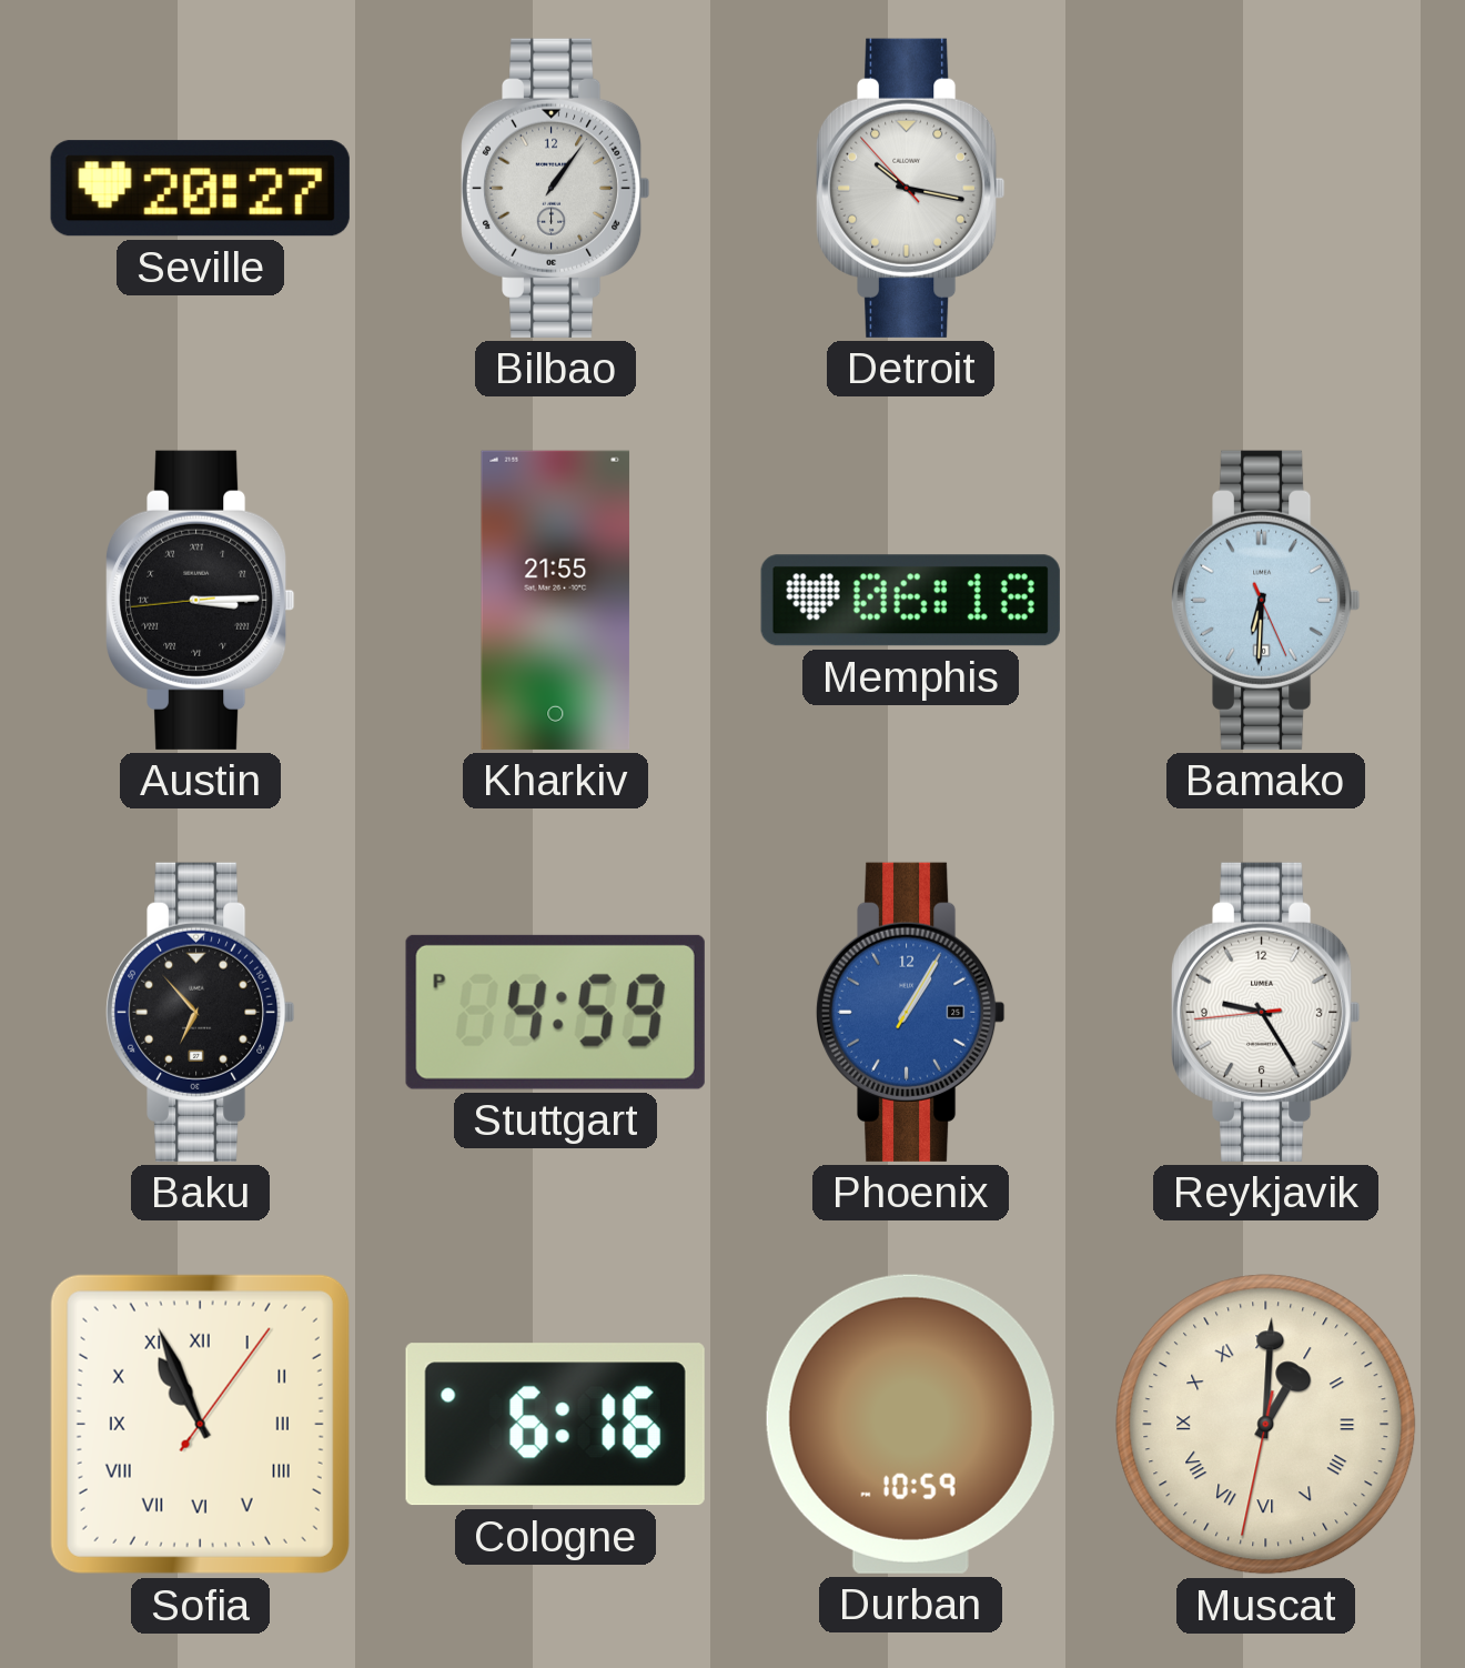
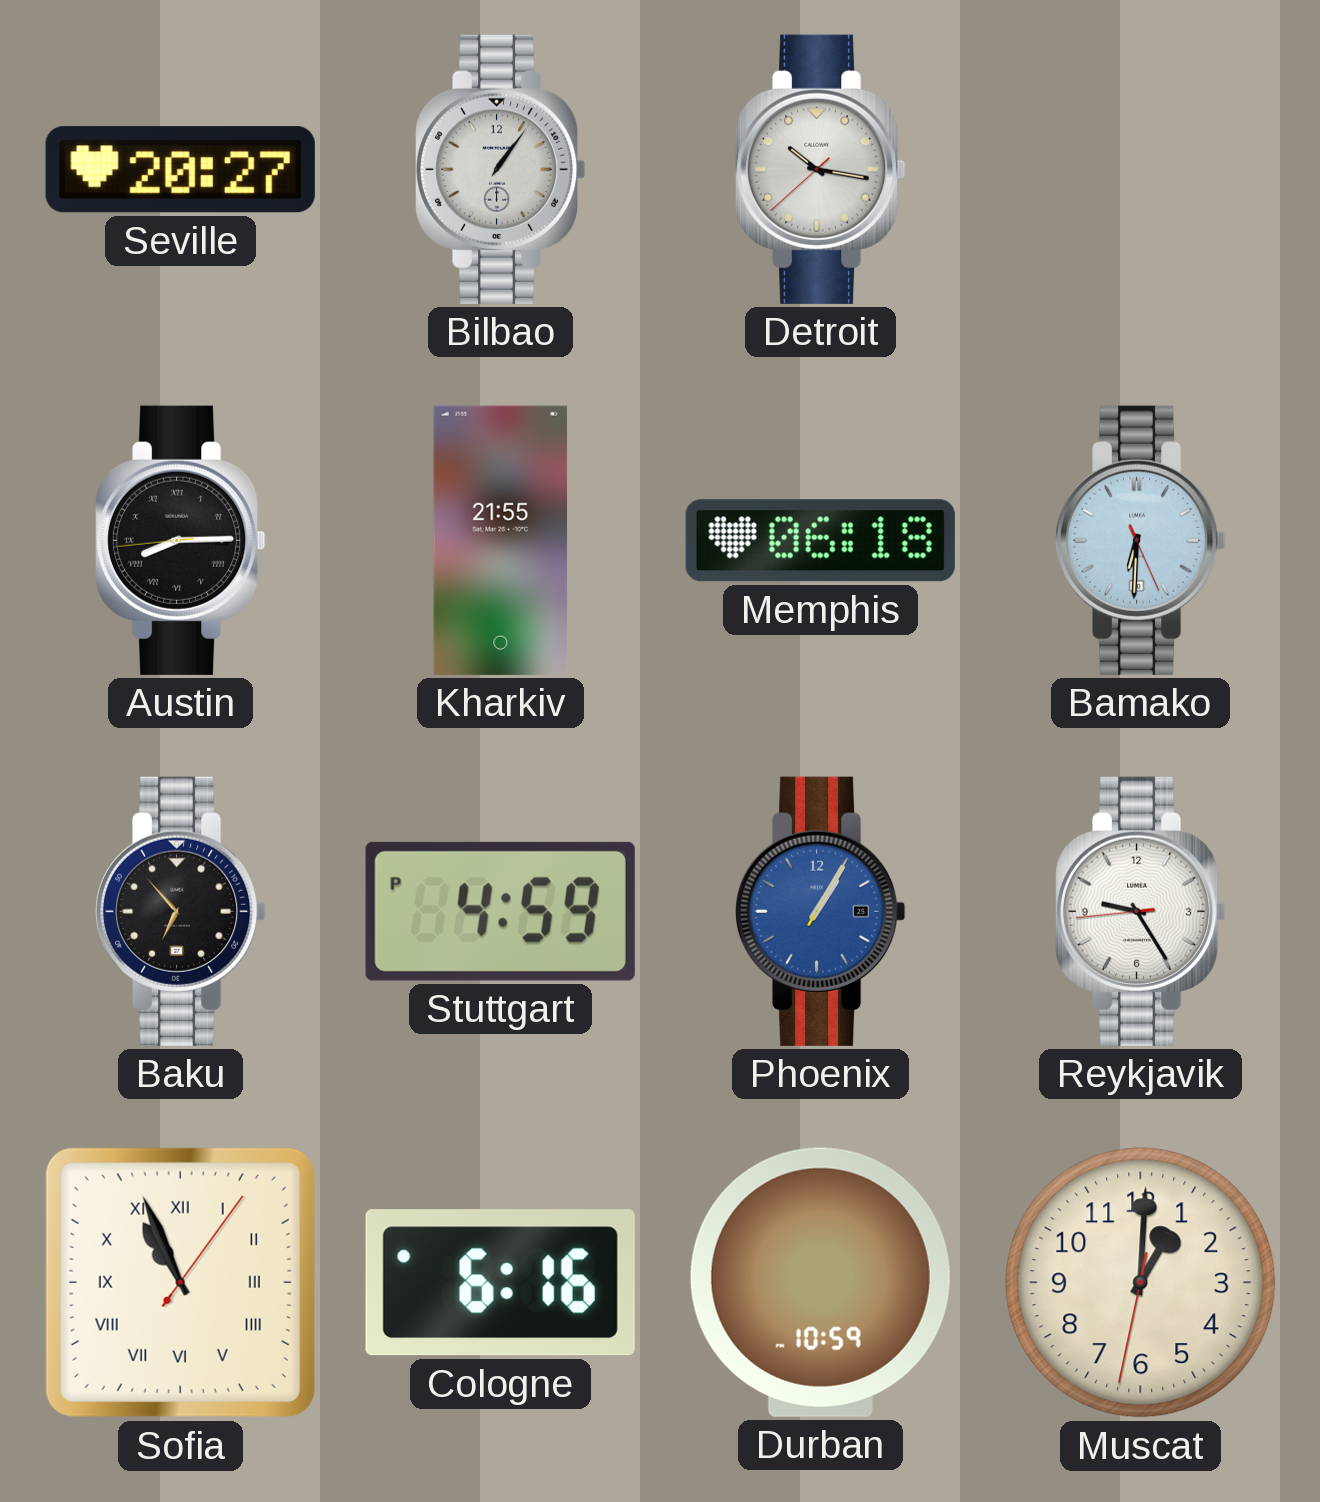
Detroit: 10:16:53 -> 10:16:38 (820, 169)
Austin: 3:14 -> 8:14 (180, 540)
Muscat numerals: Roman -> Arabic (1141, 1283)
